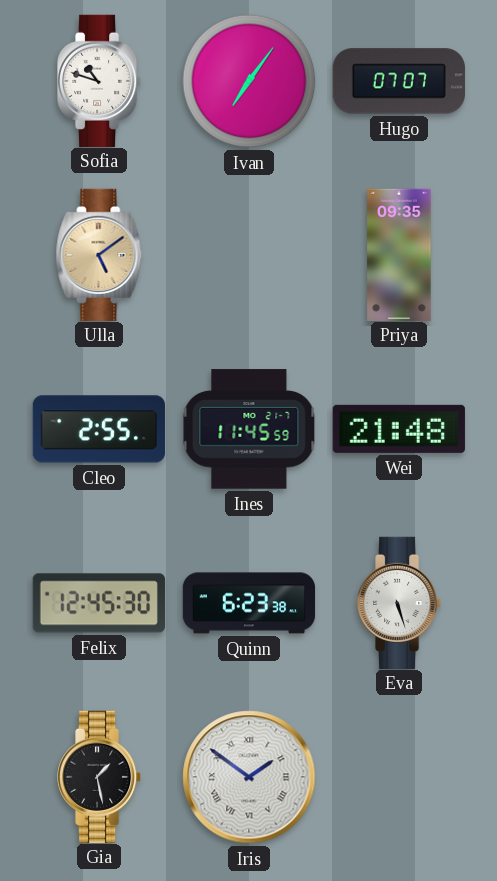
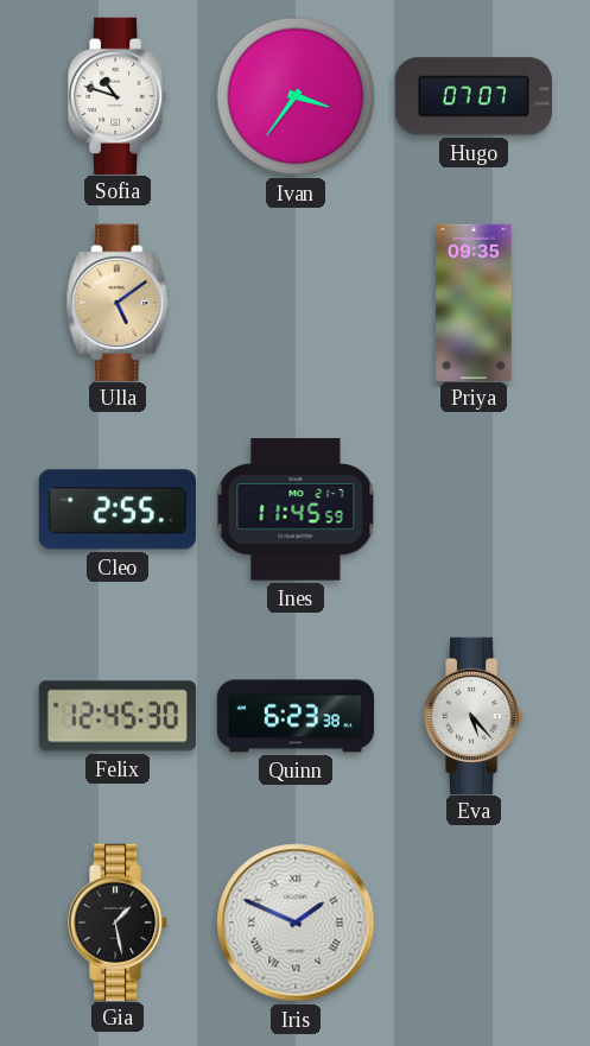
Ivan: 7:06 -> 3:36 (296, 96)
Wei: 21:48 -> none (399, 429)
Eva: 5:27 -> 5:23 (475, 715)
Iris: 1:51 -> 1:49 (296, 923)
